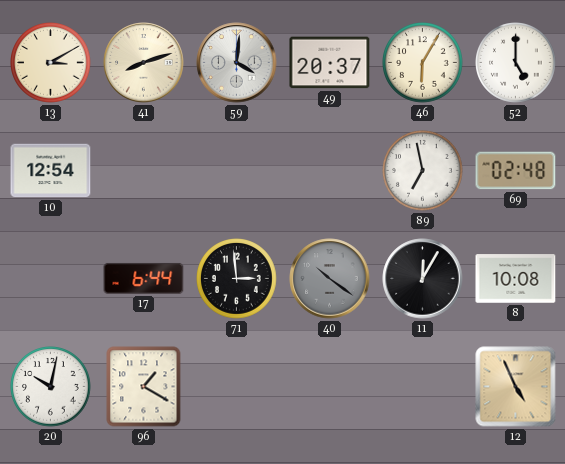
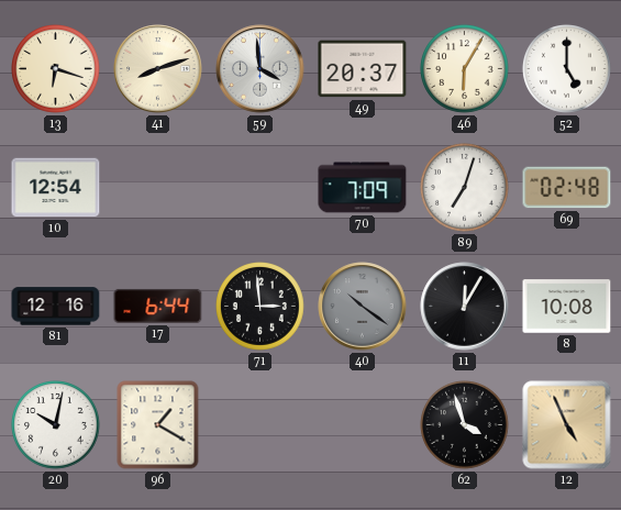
13: 3:10 -> 6:18 (56, 69)
59: 4:01 -> 3:59 (260, 69)
70: none -> 7:09 (363, 188)
89: 6:58 -> 7:03 (465, 188)
81: none -> 12:16 (56, 307)
62: none -> 3:57 (465, 425)
